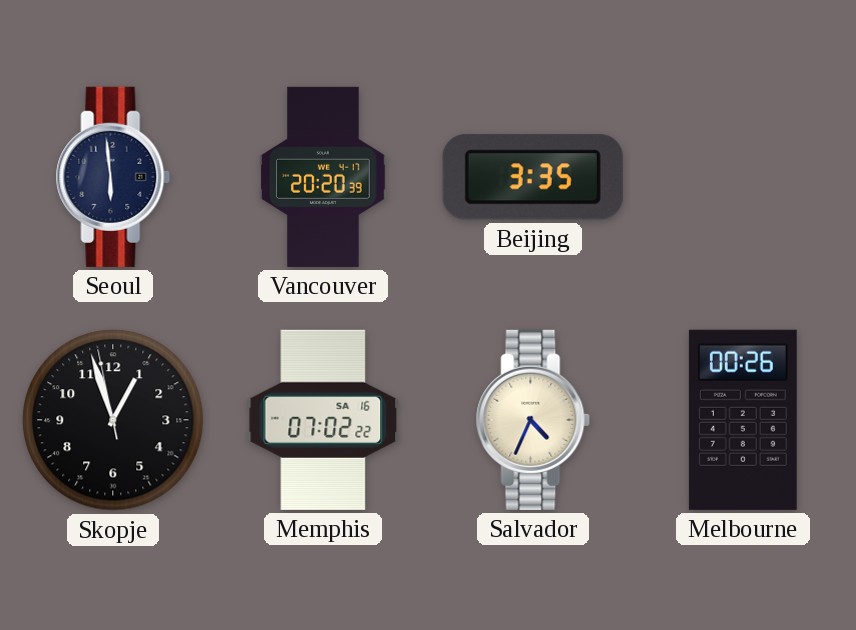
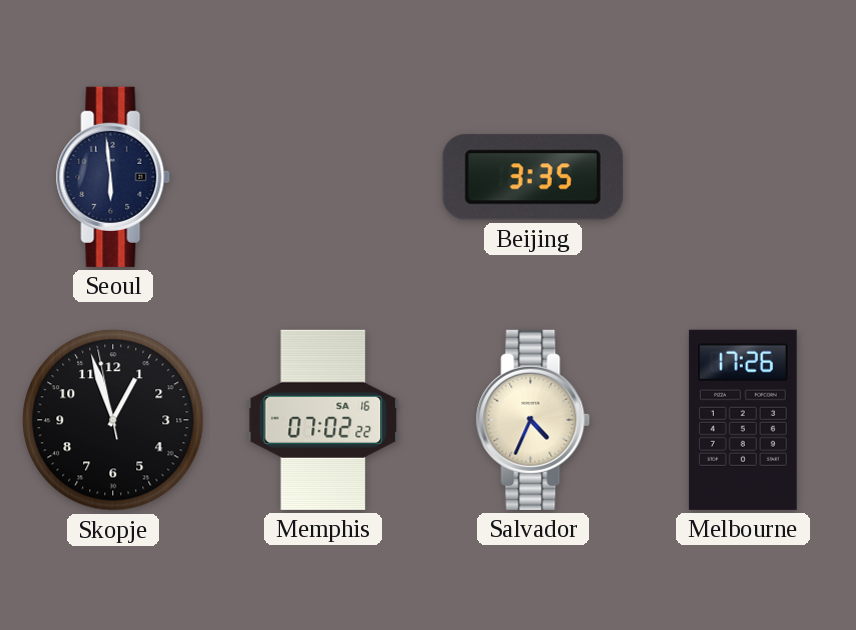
Vancouver: 20:20 -> none (323, 177)
Melbourne: 00:26 -> 17:26 (743, 420)
